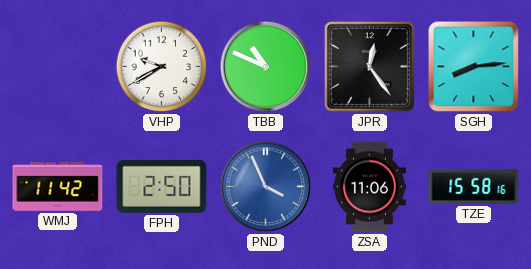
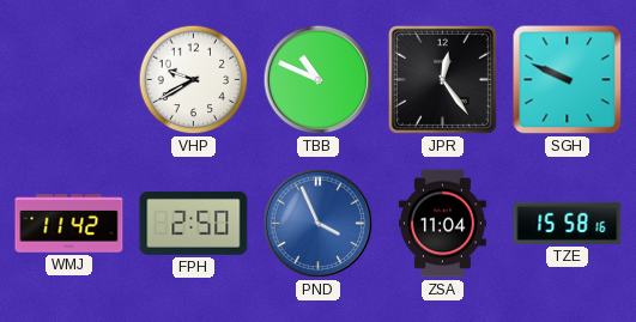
SGH: 8:14 -> 9:49 (568, 80)
ZSA: 11:06 -> 11:04 (442, 224)
